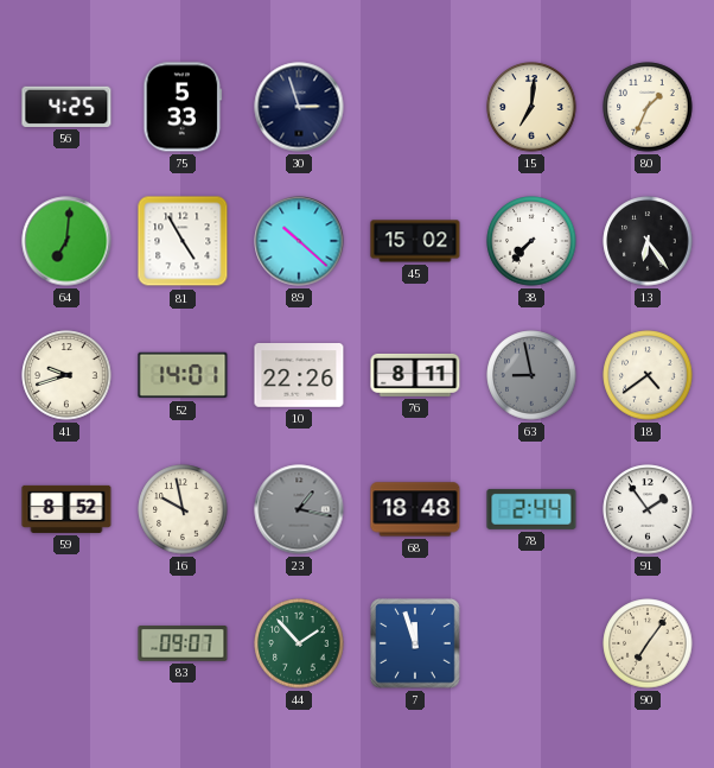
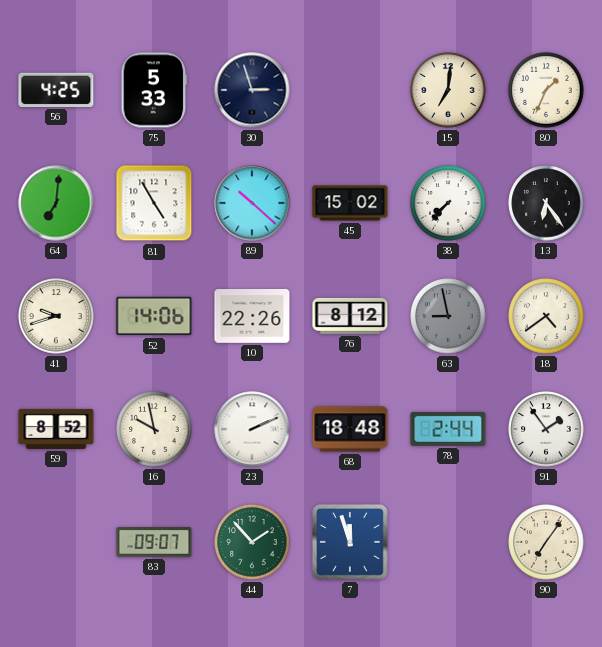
52: 14:01 -> 14:06 (154, 316)
76: 8:11 -> 8:12 (350, 316)
23: 1:17 -> 2:11 (252, 429)
23 dial: grey -> white (252, 429)
